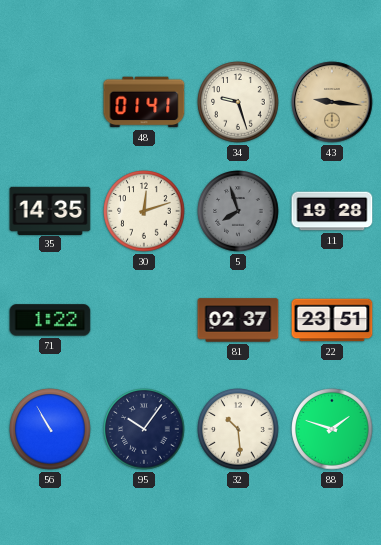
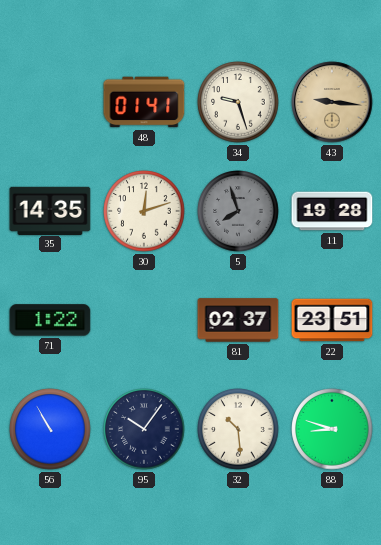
88: 1:48 -> 8:48 (332, 429)
